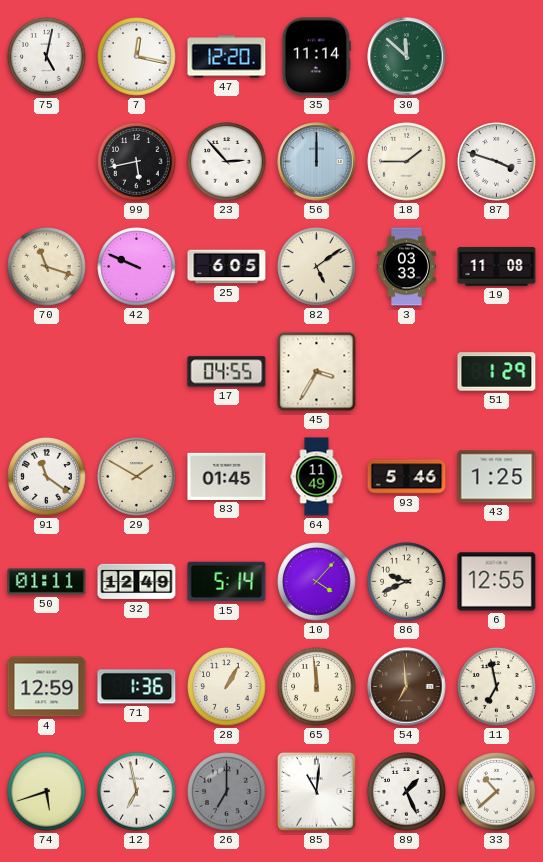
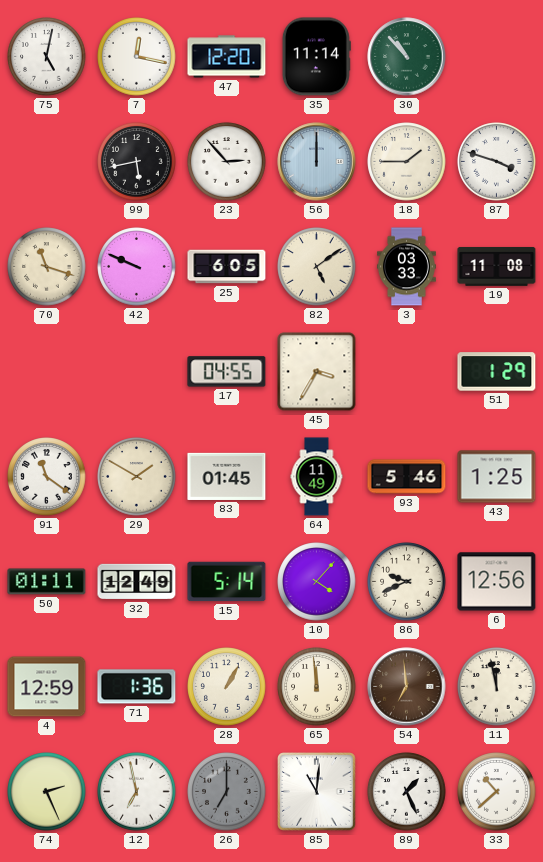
30: 11:52 -> 10:53 (407, 57)
6: 12:55 -> 12:56 (497, 582)
11: 6:58 -> 11:58 (497, 687)
74: 5:42 -> 2:26 (47, 792)
